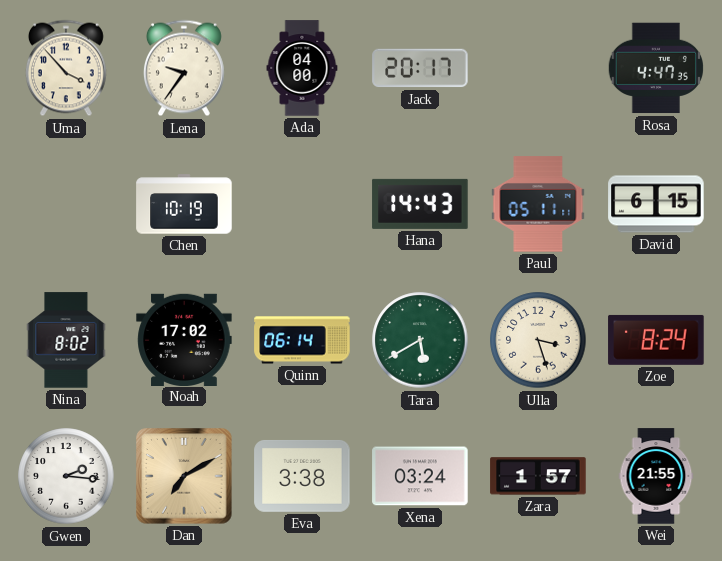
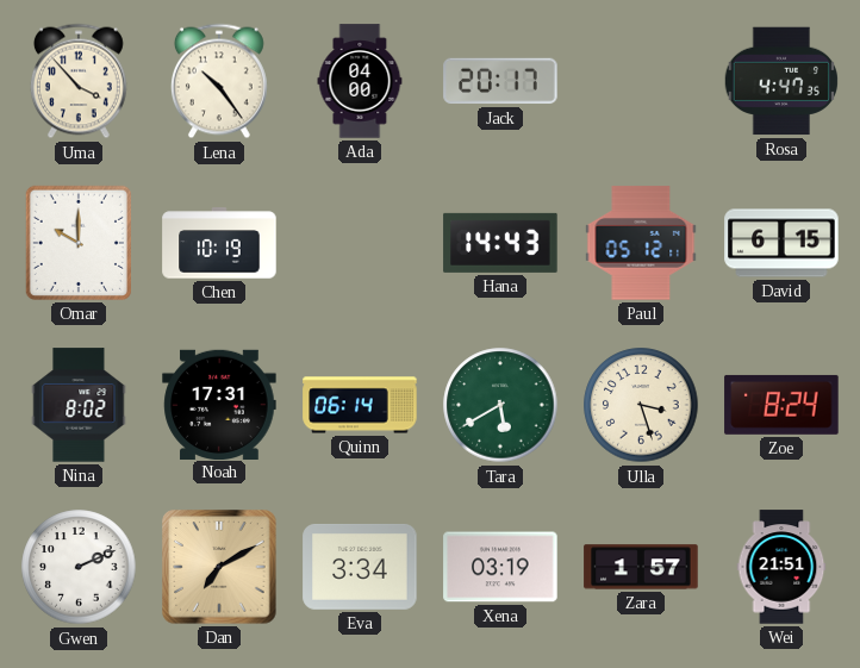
Lena: 9:36 -> 10:24 (219, 81)
Omar: none -> 10:00 (79, 243)
Paul: 05:11 -> 05:12 (641, 243)
Noah: 17:02 -> 17:31 (219, 404)
Gwen: 2:16 -> 2:11 (79, 567)
Eva: 3:38 -> 3:34 (360, 567)
Xena: 03:24 -> 03:19 (500, 567)
Wei: 21:55 -> 21:51 (781, 567)
